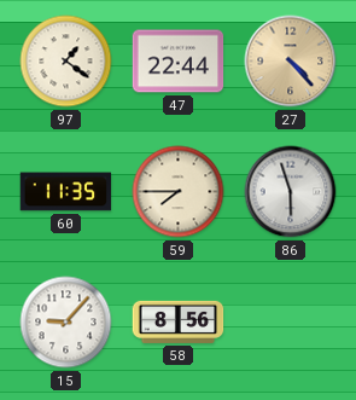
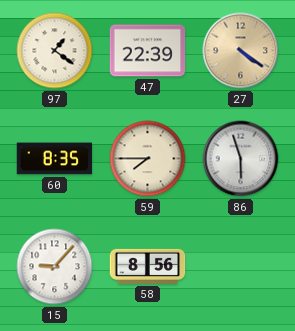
47: 22:44 -> 22:39 (148, 51)
27: 4:23 -> 4:21 (241, 51)
60: 11:35 -> 8:35 (55, 159)
